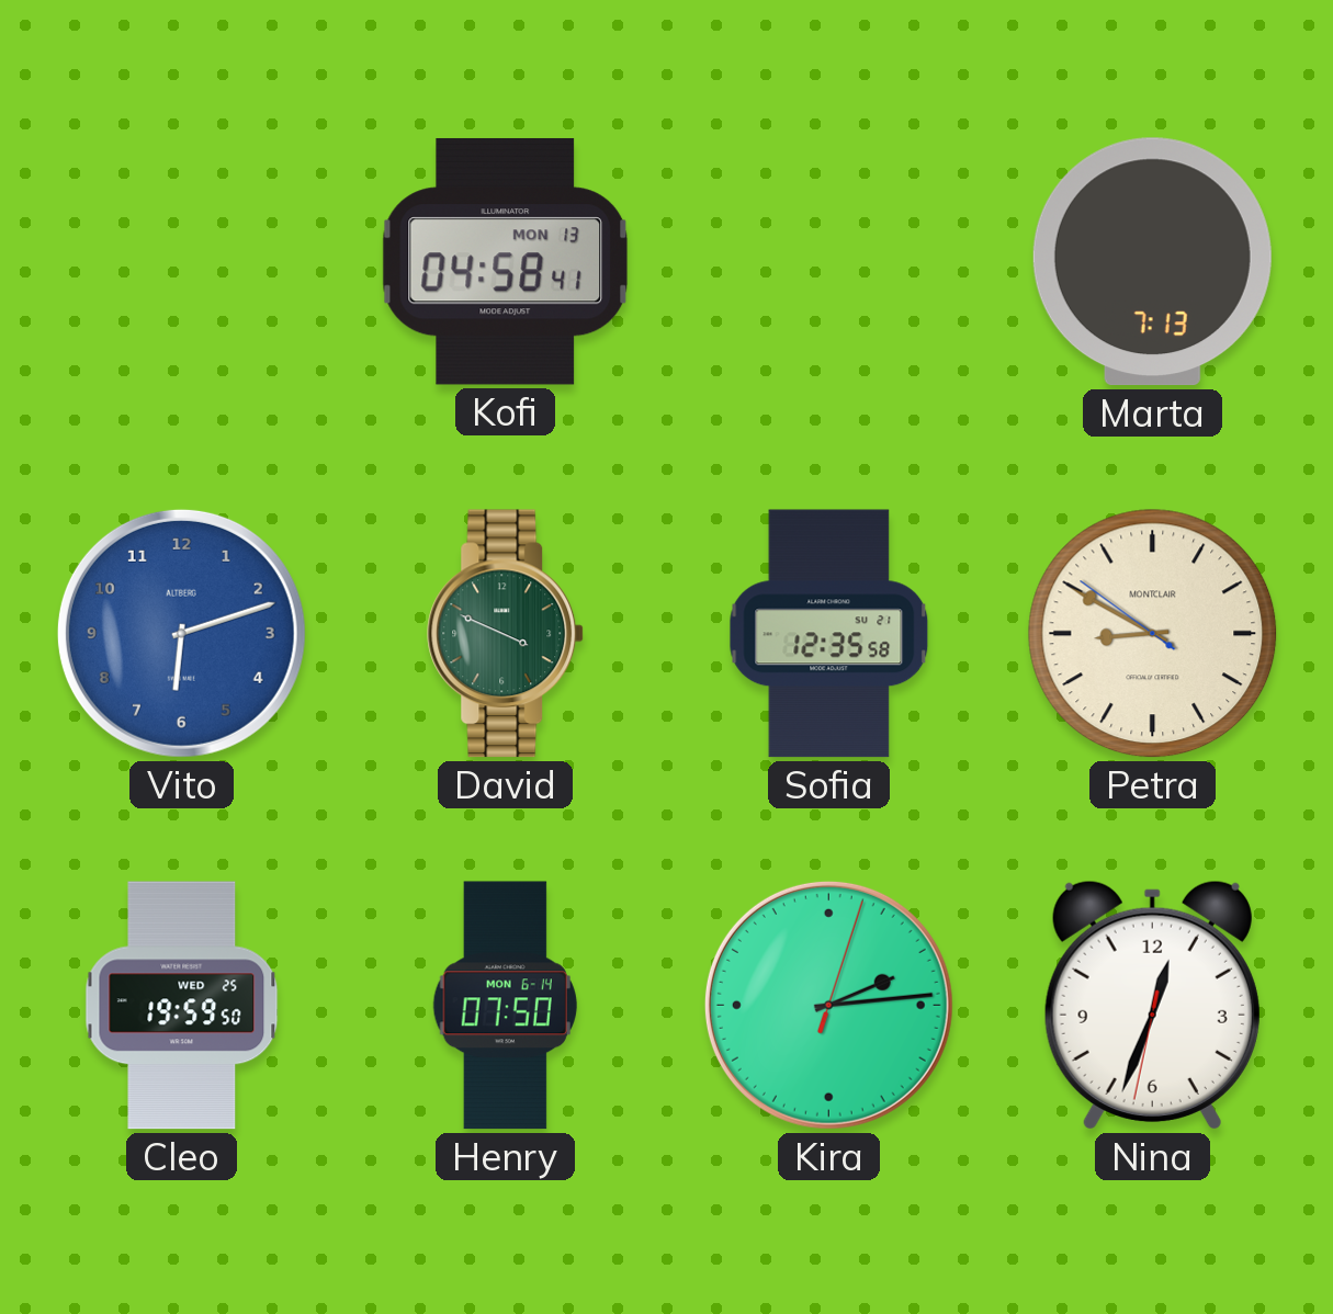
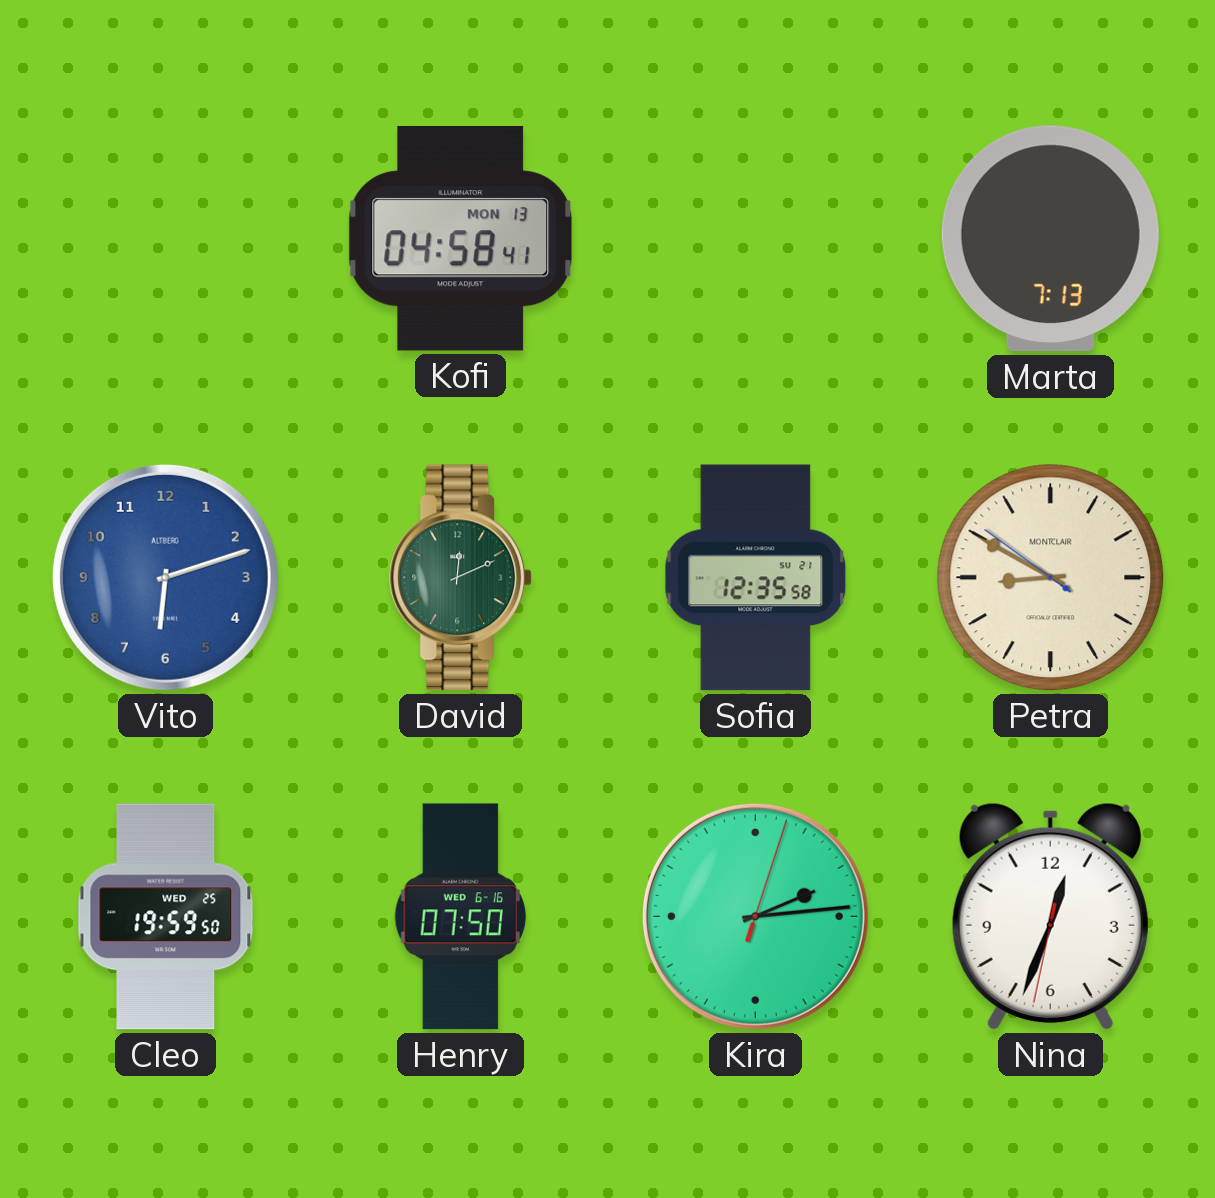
David: 3:49 -> 12:11 (461, 578)
Henry date: MON 6-14 -> WED 6-16 (460, 917)
